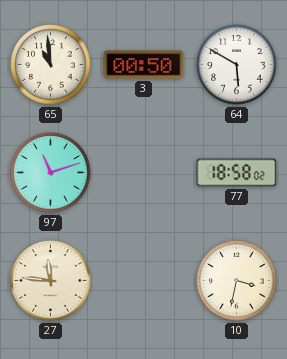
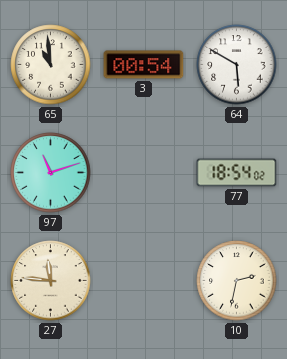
3: 00:50 -> 00:54 (144, 65)
77: 18:58 -> 18:54 (237, 173)
10: 3:32 -> 2:32 (237, 281)
